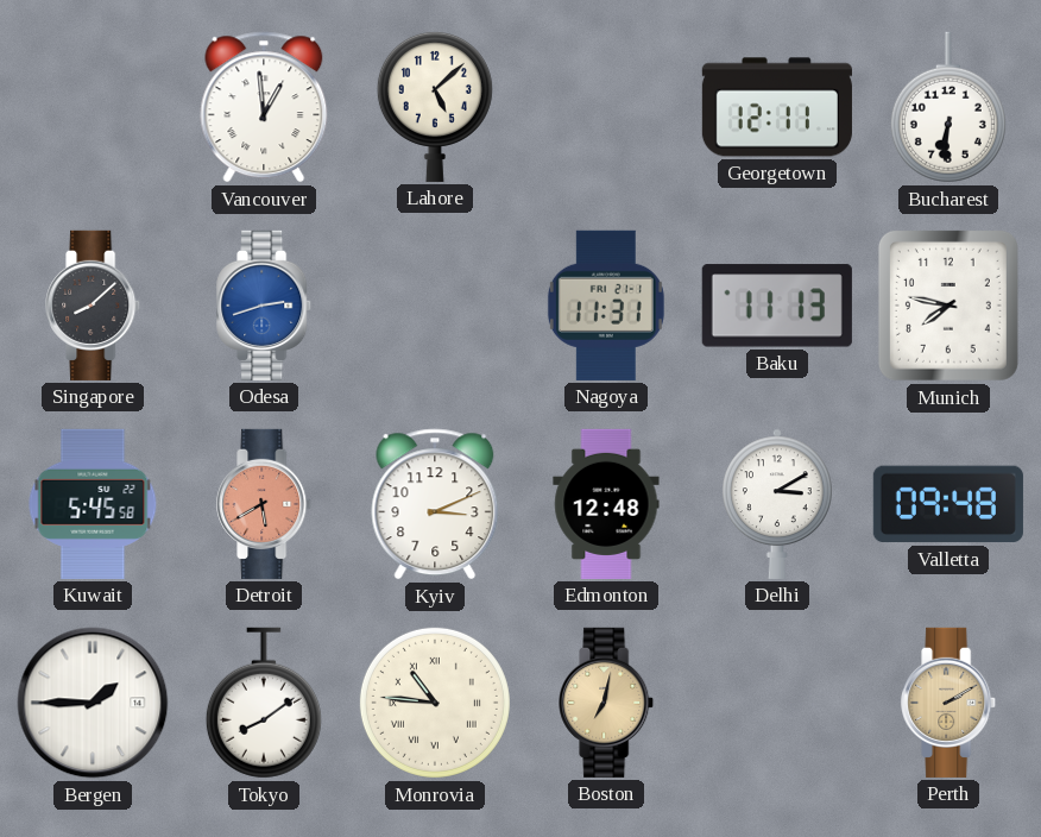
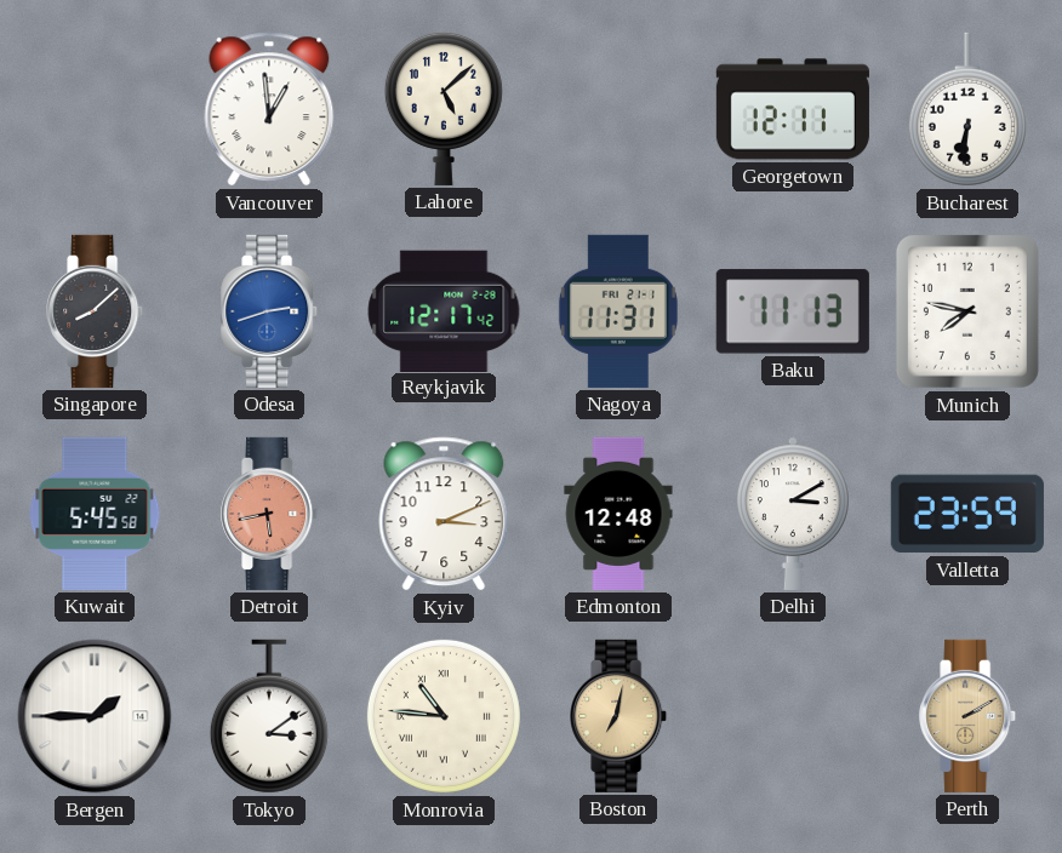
Reykjavik: none -> 12:17 (444, 310)
Detroit: 5:40 -> 5:43 (270, 514)
Valletta: 09:48 -> 23:59 (967, 514)
Tokyo: 8:09 -> 3:09 (269, 716)
